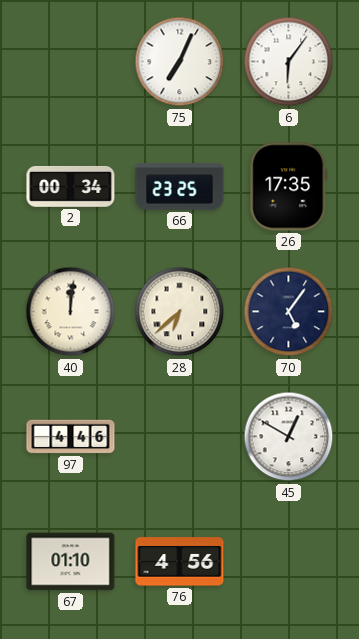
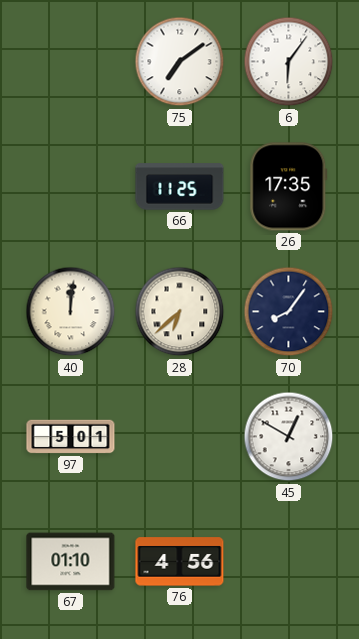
75: 7:04 -> 7:09 (180, 62)
2: 00:34 -> none (71, 186)
66: 23:25 -> 11:25 (180, 187)
70: 5:06 -> 8:06 (289, 312)
97: 4:46 -> 5:01 (71, 437)
